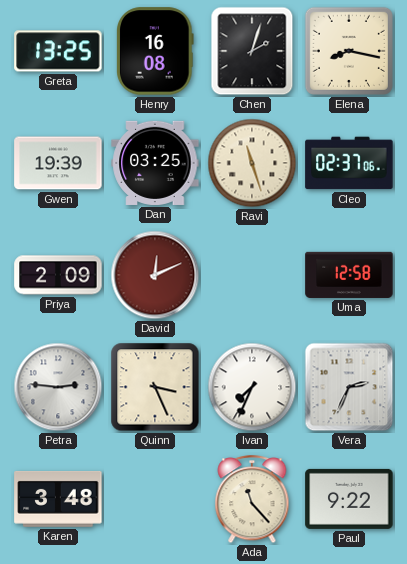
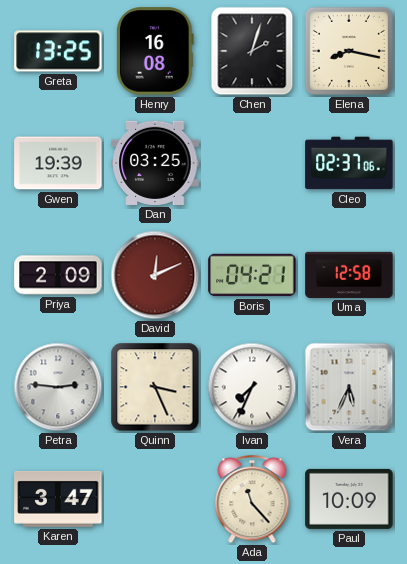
Ravi: 11:27 -> none (252, 163)
Boris: none -> 04:21 (252, 275)
Vera: 2:34 -> 5:34 (349, 387)
Karen: 3:48 -> 3:47 (58, 499)
Paul: 9:22 -> 10:09 (349, 499)
